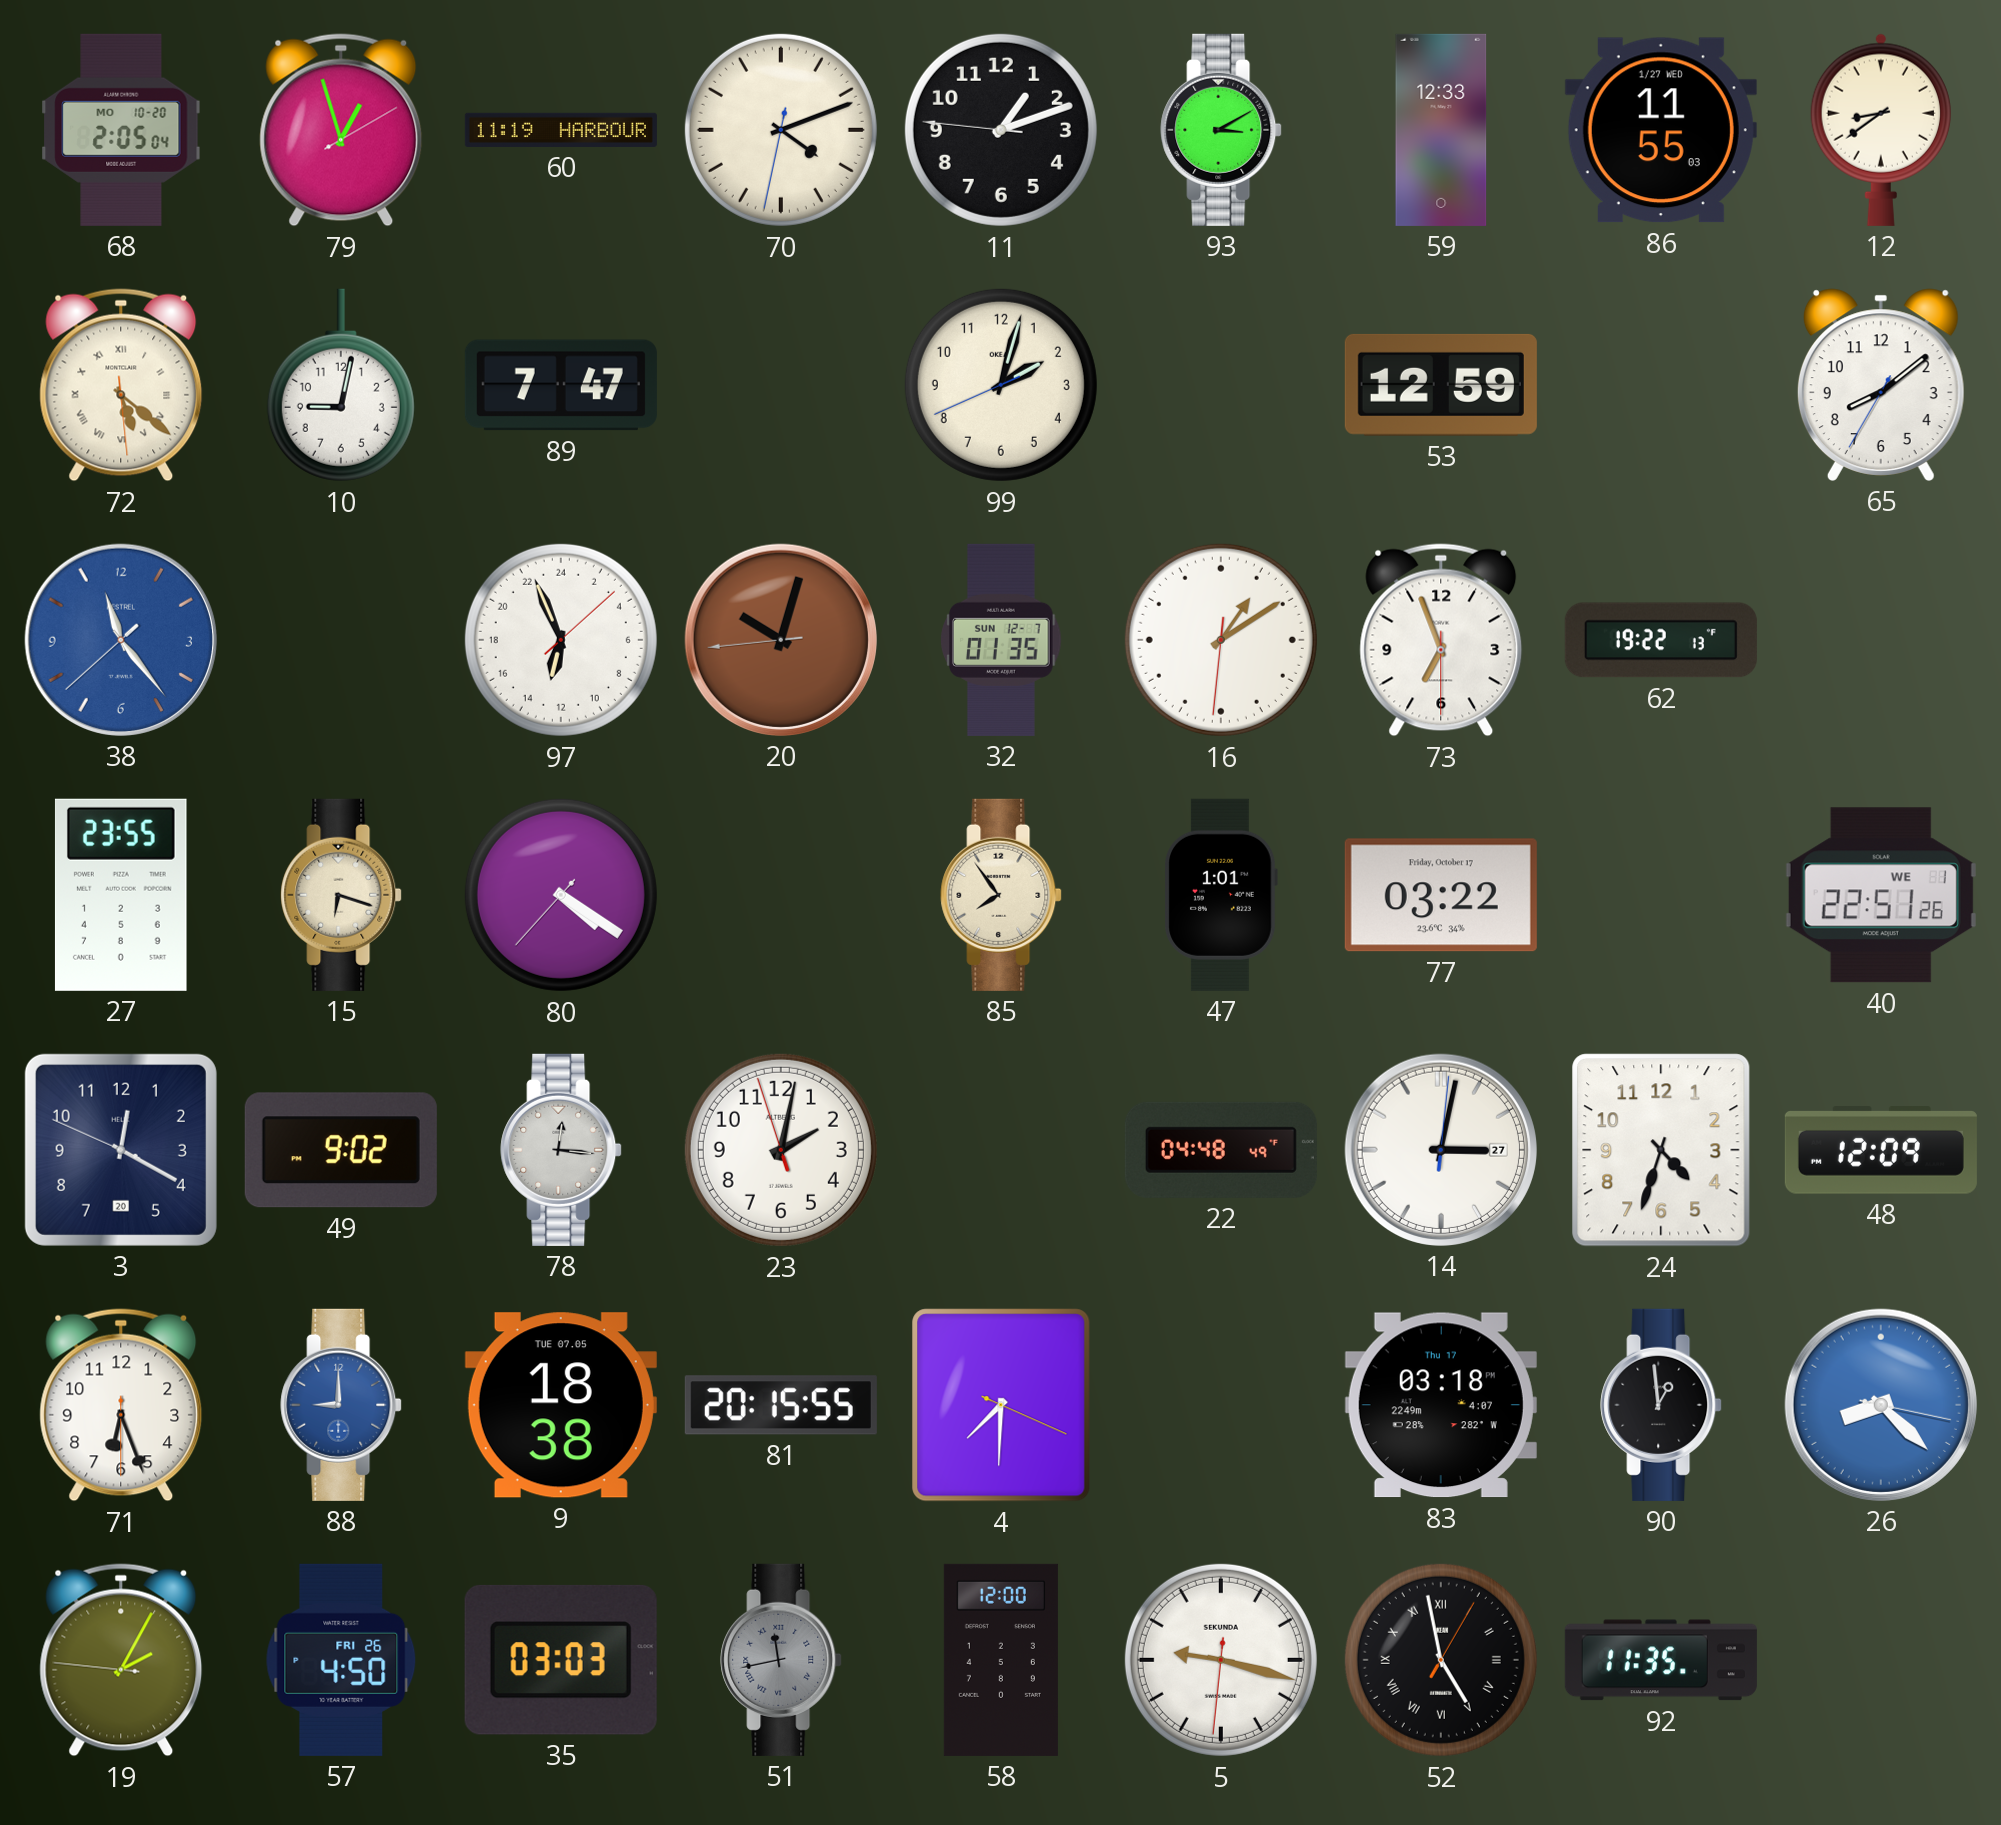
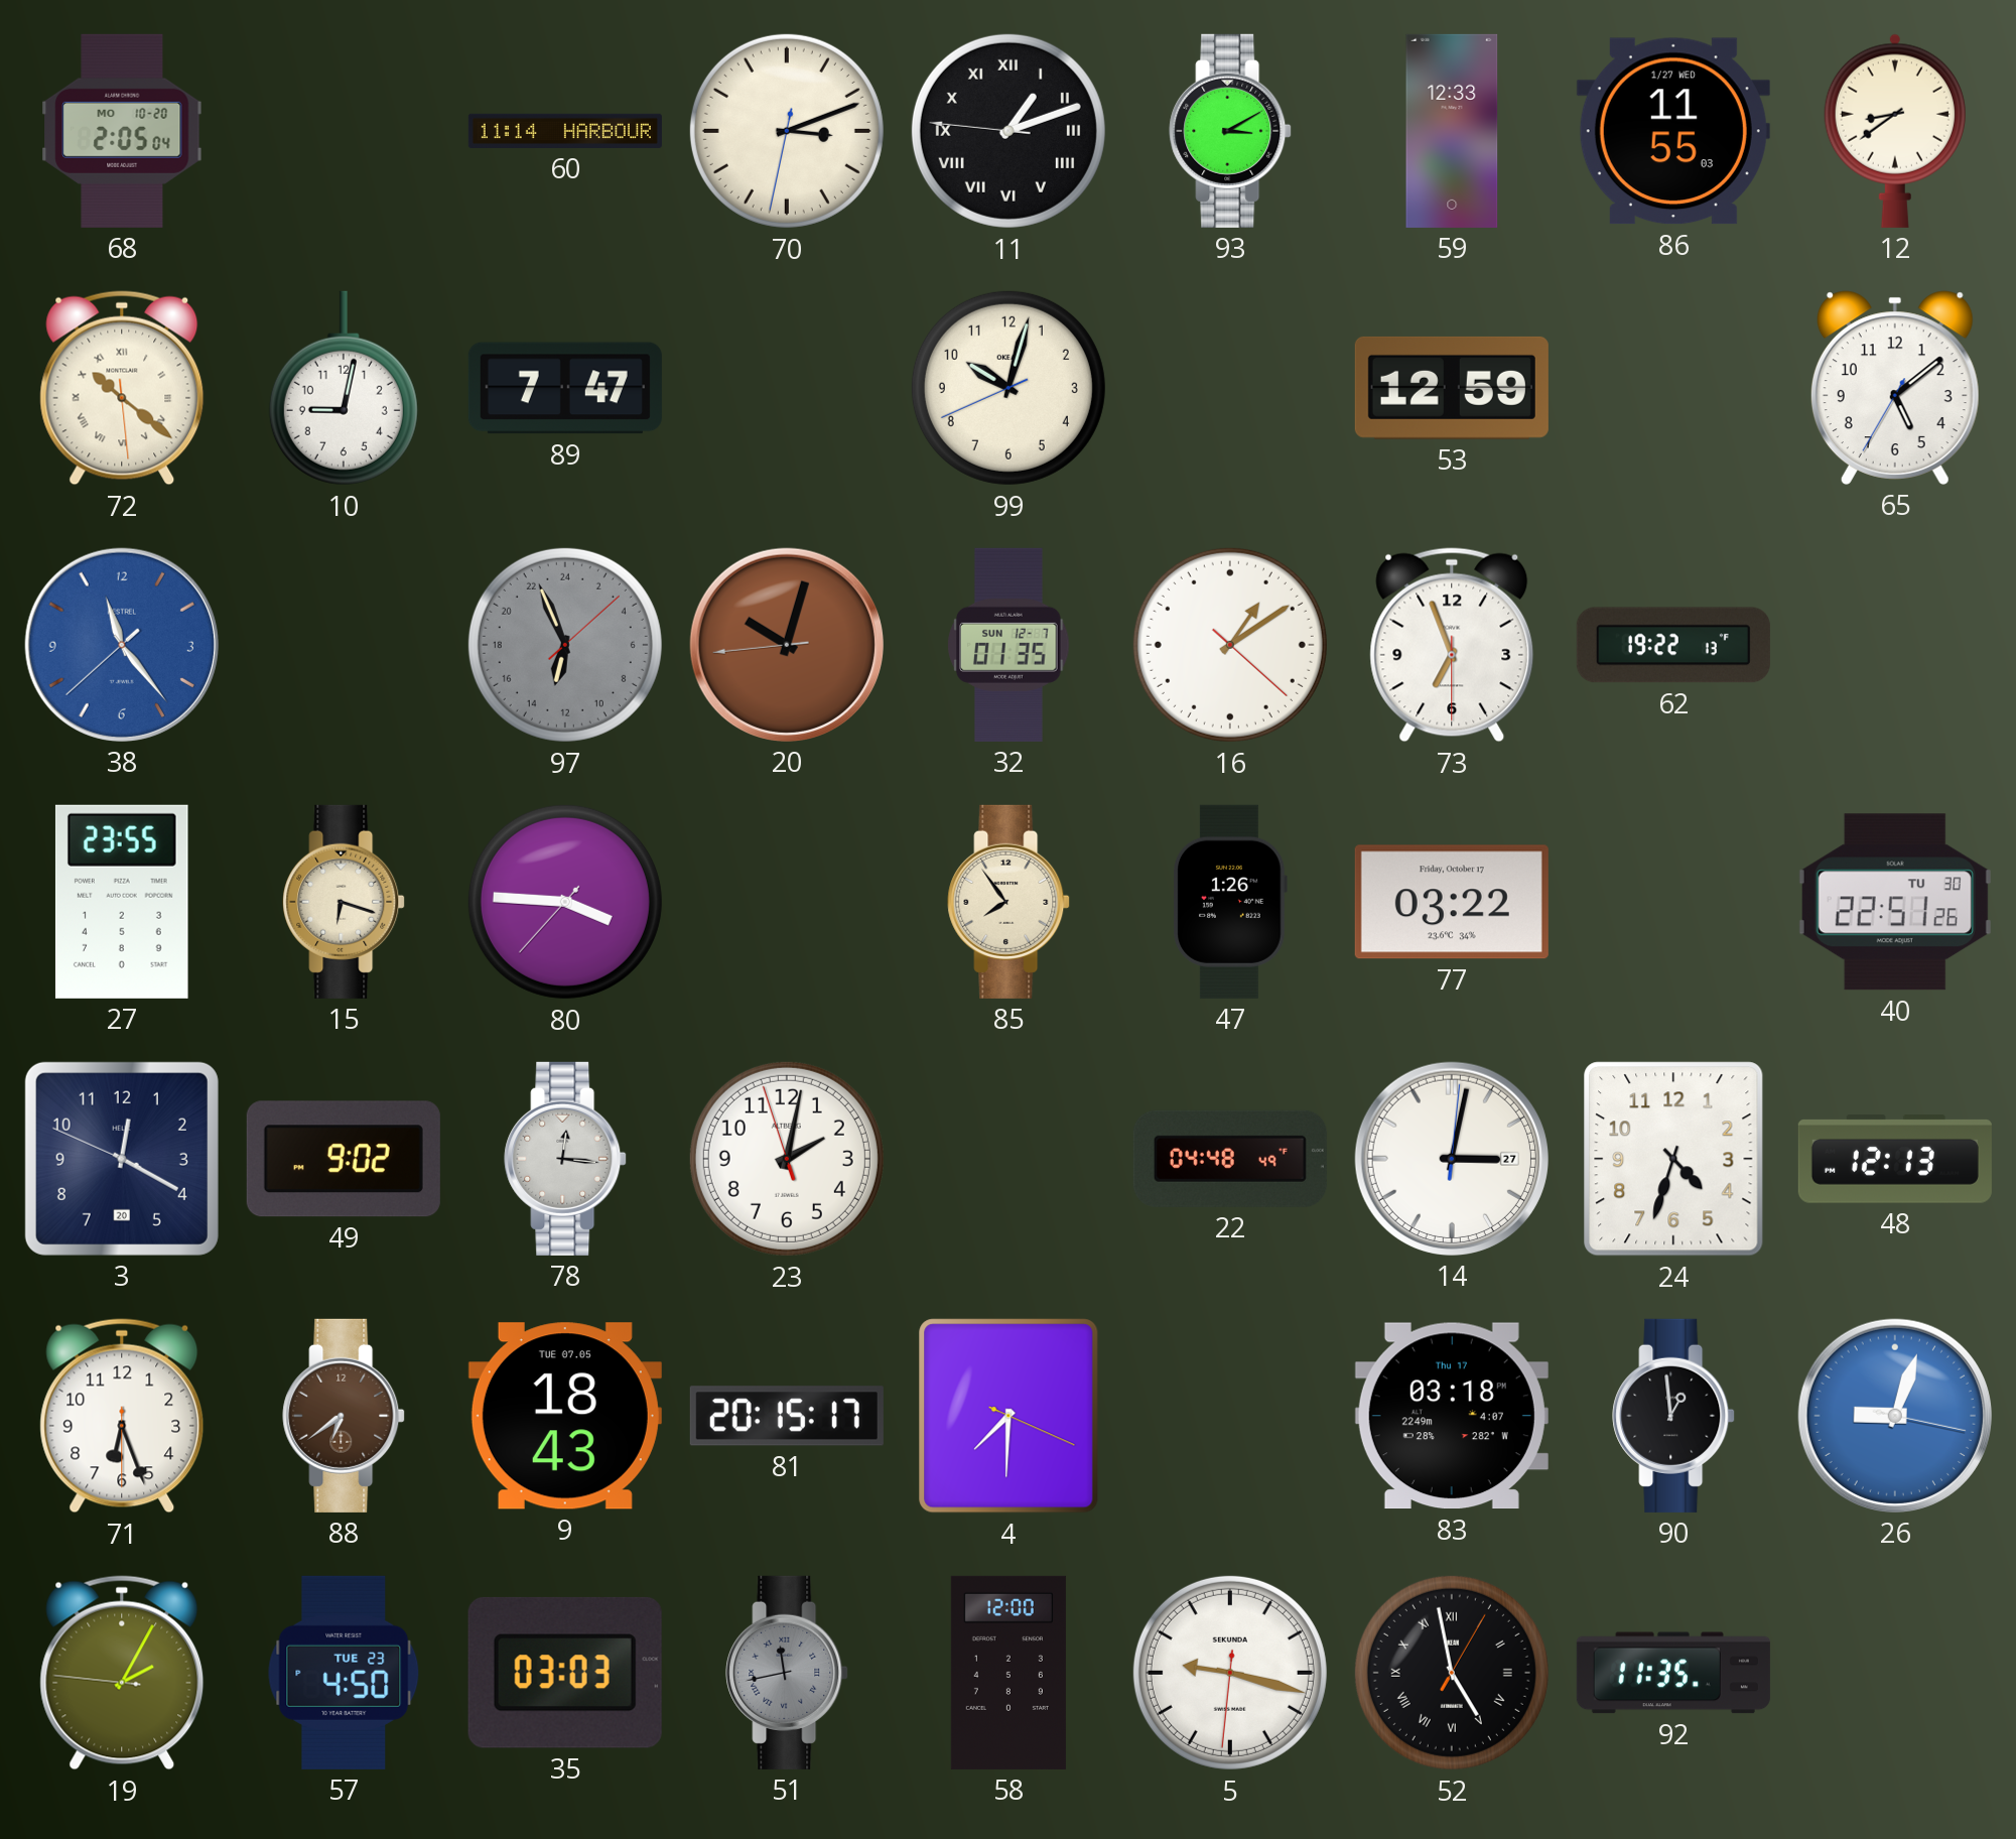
79: 12:57 -> none (341, 130)
60: 11:19 -> 11:14 (565, 131)
70: 4:11 -> 3:11 (787, 131)
11 numerals: Arabic -> Roman (1009, 131)
72: 5:21 -> 10:21 (122, 388)
99: 2:02 -> 10:02 (1009, 388)
65: 8:08 -> 5:08 (1895, 388)
97 dial: white -> grey (565, 645)
16: 1:09:31 -> 1:09:22 (1230, 645)
80: 4:20 -> 3:45 (565, 902)
47: 1:01 -> 1:26 (1230, 902)
40 date: WE 1 -> TU 30 (1895, 902)
48: 12:09 -> 12:13 (1895, 1159)
88: 9:00 -> 6:39 (344, 1416)
88 dial: blue -> brown (344, 1416)
9: 18:38 -> 18:43 (565, 1416)
81: 20:15:55 -> 20:15:17 (787, 1416)
26: 8:22 -> 9:03 (1895, 1416)
57 date: FRI 26 -> TUE 23 (344, 1673)
